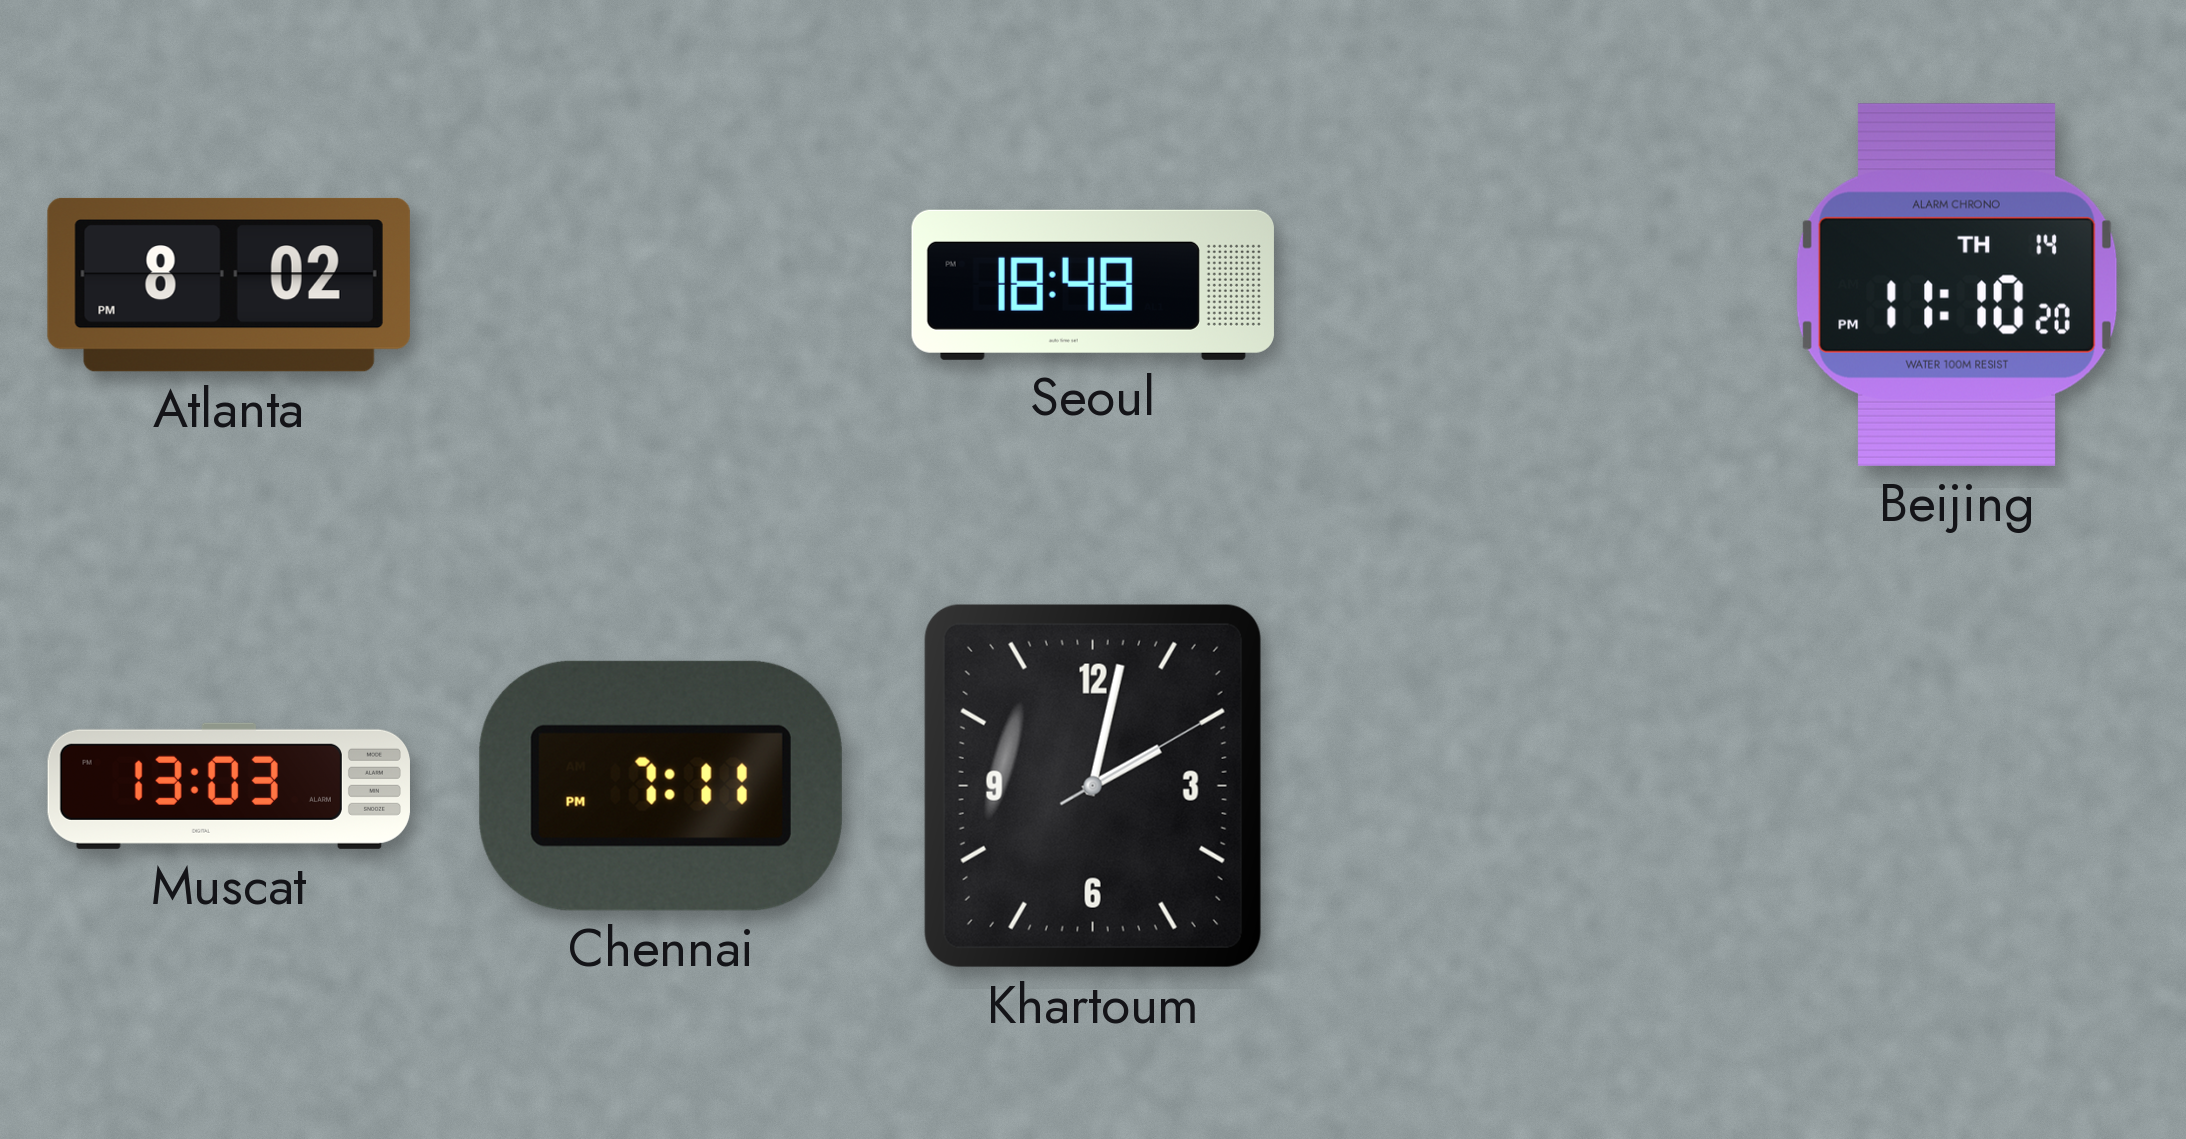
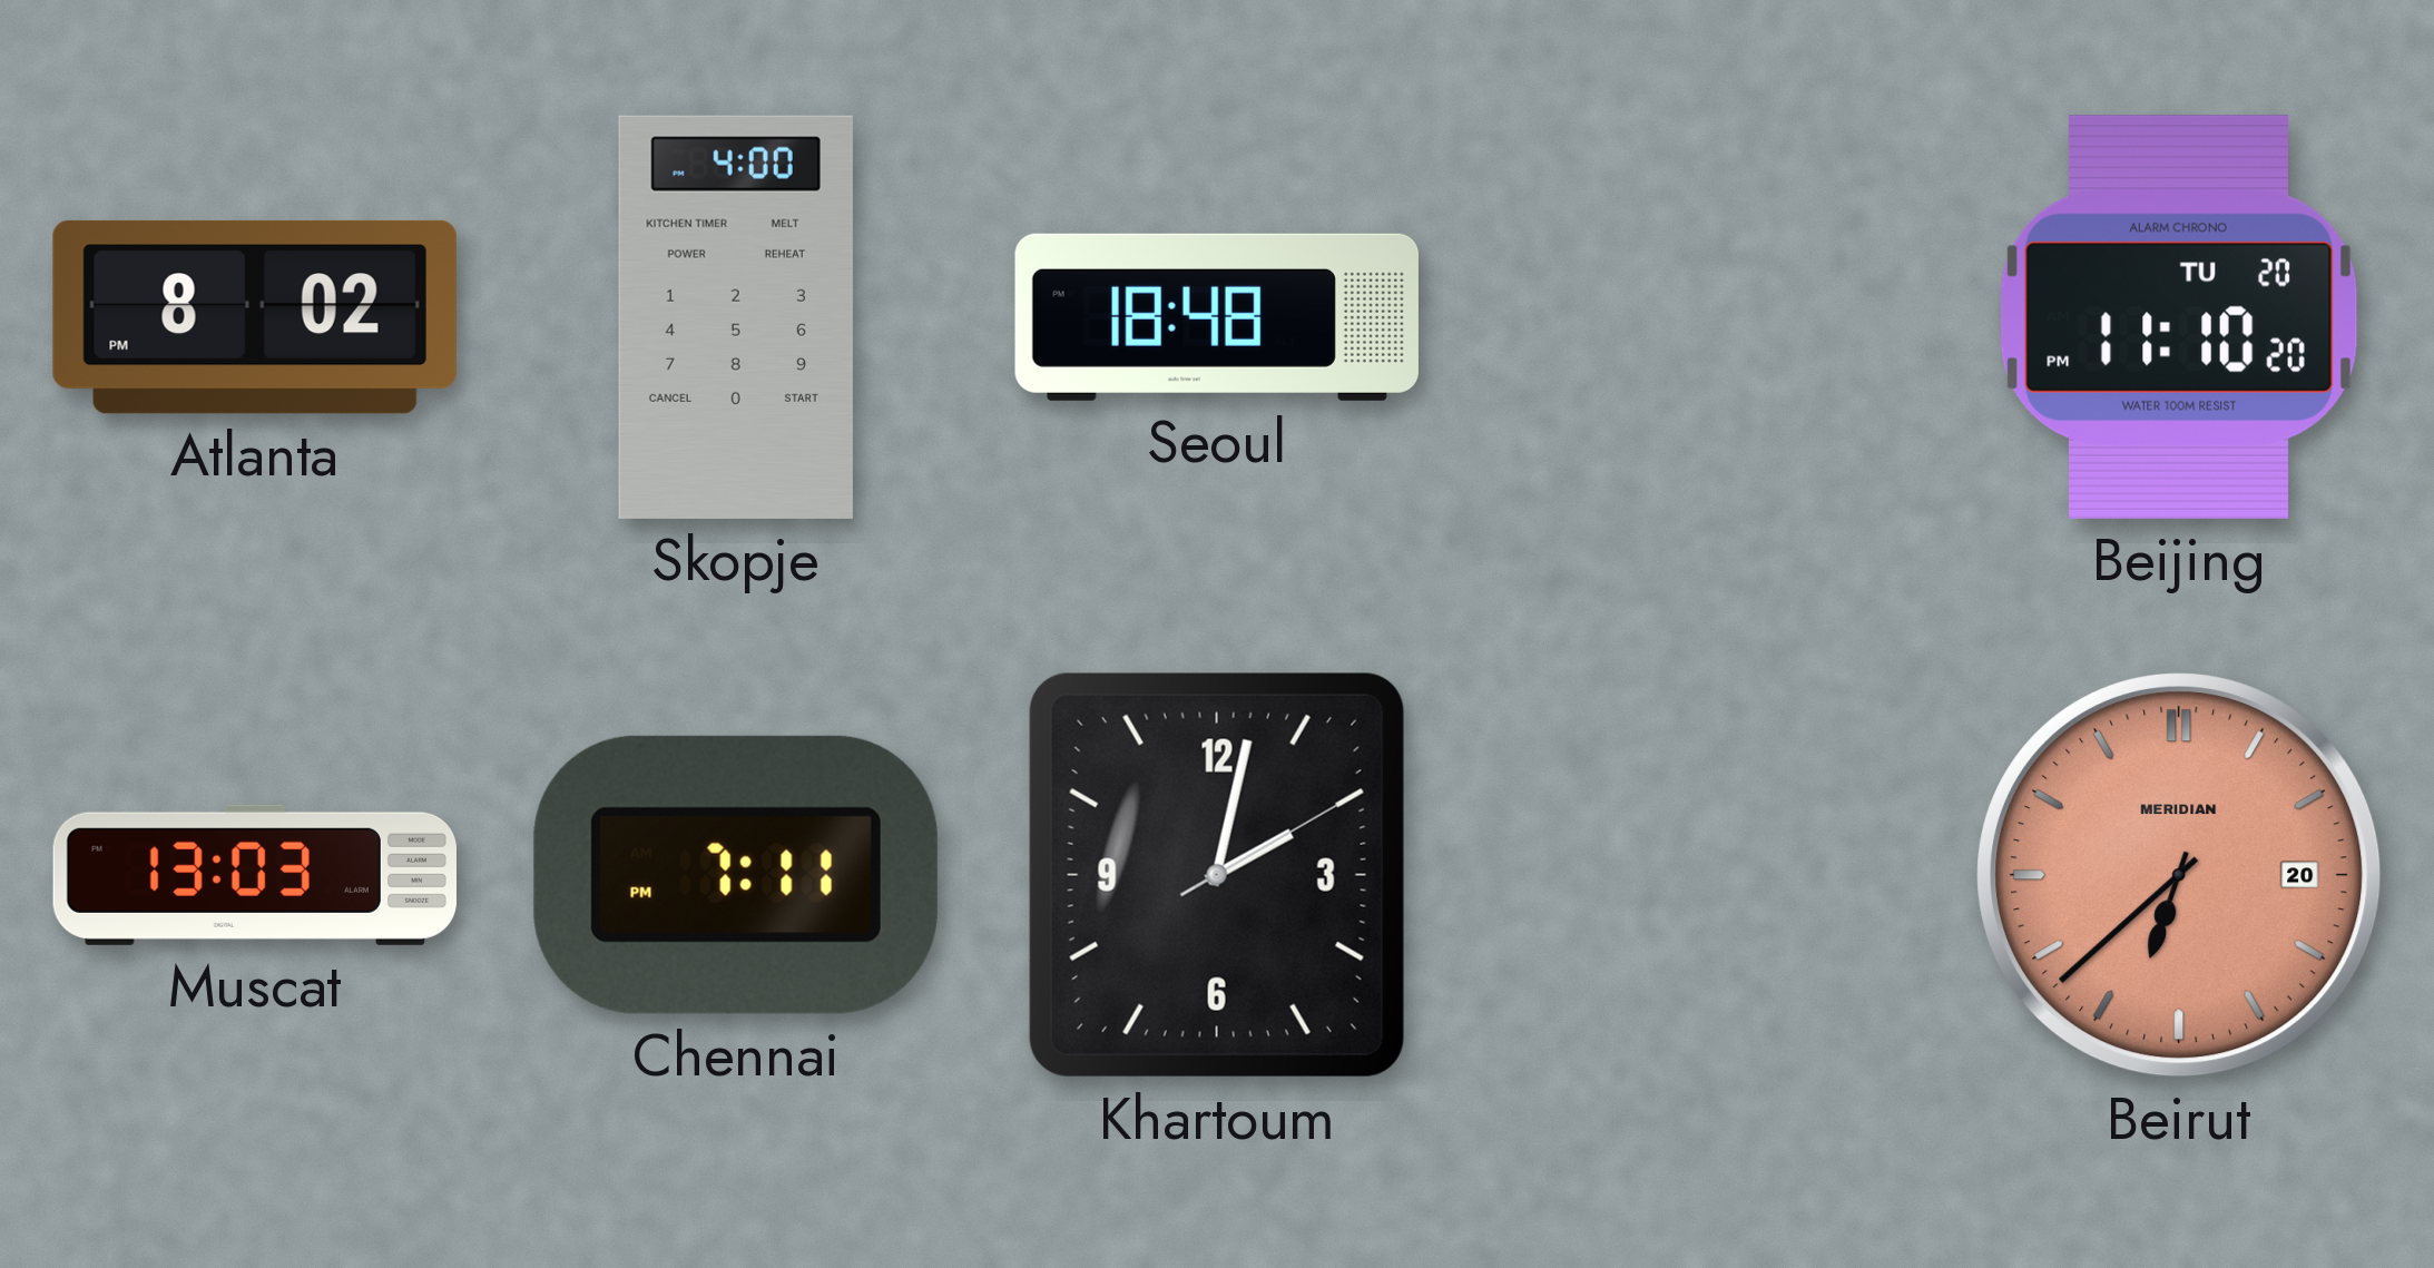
Skopje: none -> 4:00 (736, 317)
Beijing date: TH 14 -> TU 20 (2179, 317)
Beirut: none -> 6:38 (2179, 875)
